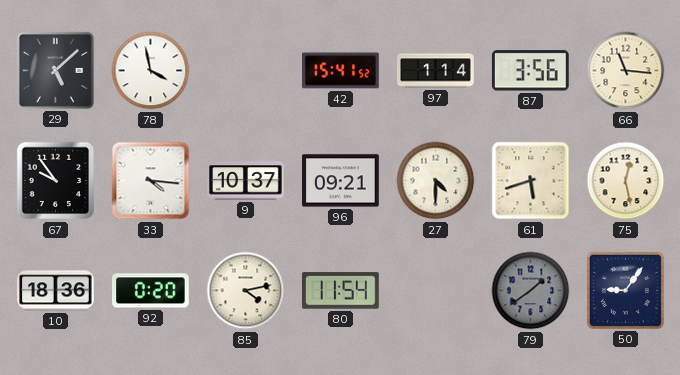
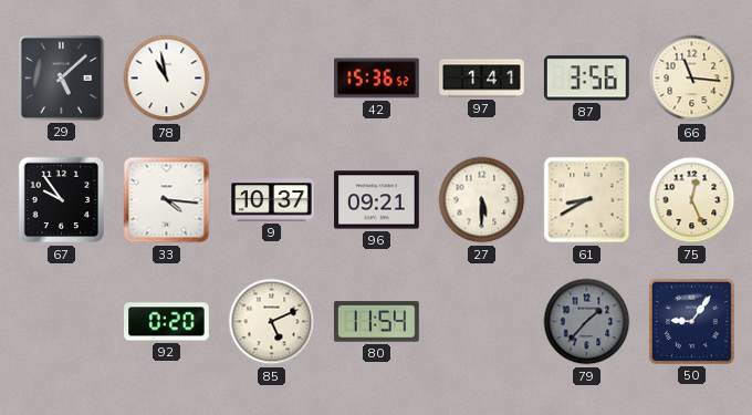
78: 3:58 -> 10:58 (167, 79)
42: 15:41 -> 15:36 (377, 79)
97: 1:14 -> 1:41 (482, 79)
27: 4:30 -> 5:30 (482, 200)
61: 5:42 -> 8:40 (587, 200)
75: 12:28 -> 12:26 (692, 200)
10: 18:36 -> none (56, 291)
85: 4:13 -> 5:11 (272, 322)
79: 1:39 -> 1:37 (587, 322)
